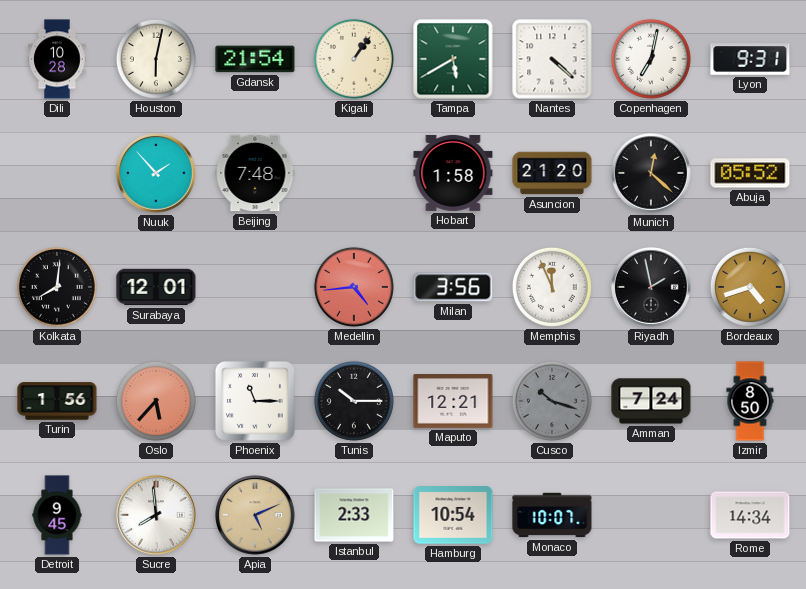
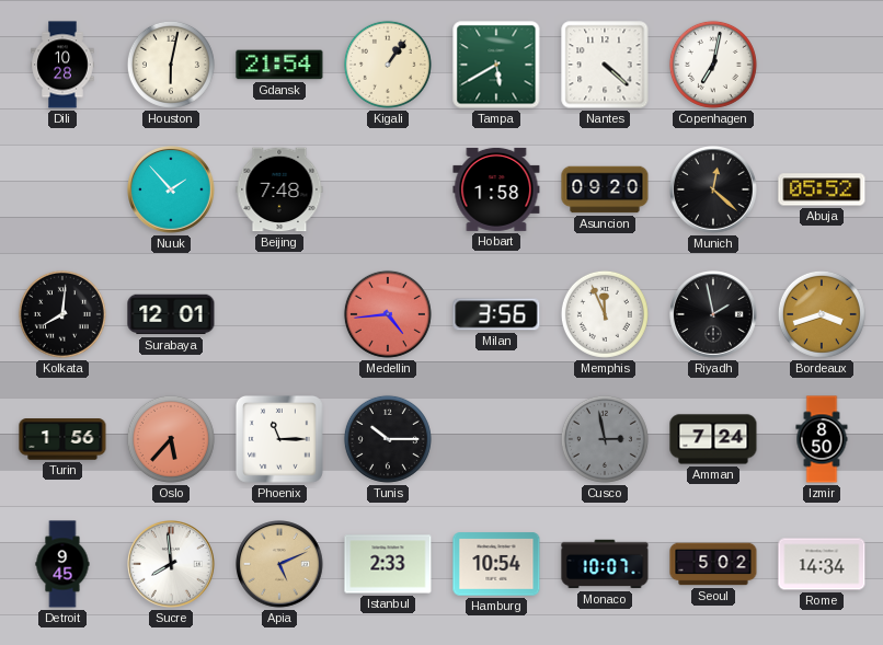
Lyon: 9:31 -> none (750, 59)
Asuncion: 21:20 -> 09:20 (605, 189)
Bordeaux: 4:42 -> 3:42 (822, 314)
Maputo: 12:21 -> none (453, 402)
Cusco: 10:18 -> 2:58 (605, 439)
Seoul: none -> 5:02 (713, 564)
